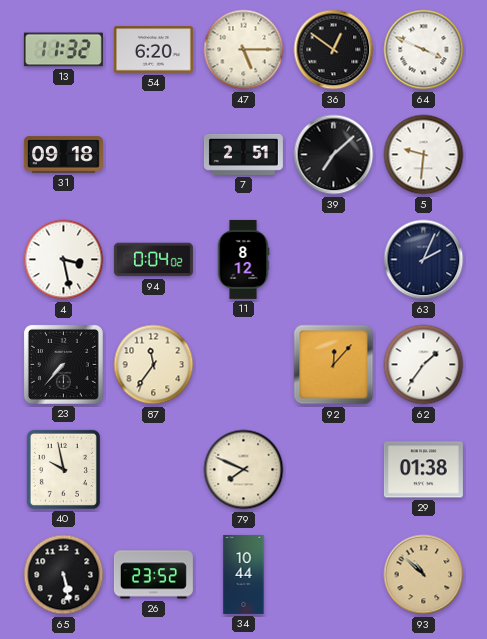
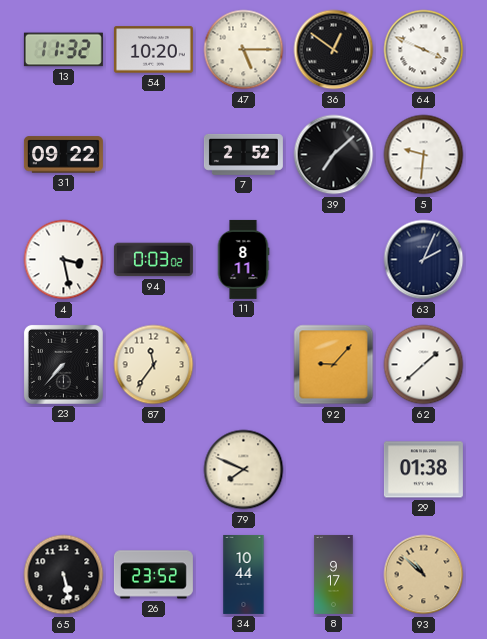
54: 6:20 -> 10:20 (153, 50)
31: 09:18 -> 09:22 (63, 155)
7: 2:51 -> 2:52 (243, 154)
94: 0:04 -> 0:03 (153, 260)
11: 8:12 -> 8:11 (243, 259)
92: 12:07 -> 9:07 (334, 365)
62: 1:36 -> 1:38 (424, 365)
40: 9:58 -> none (63, 469)
8: none -> 9:17 (334, 574)
